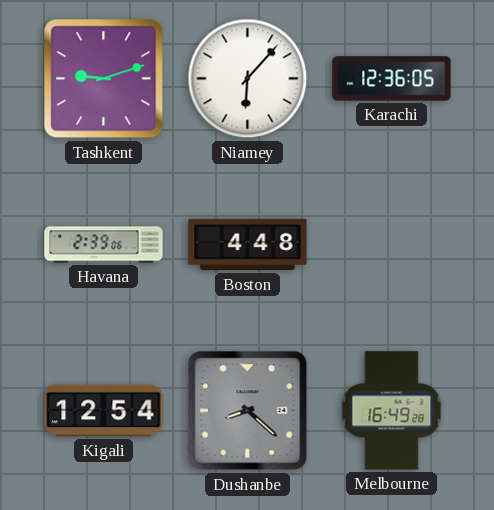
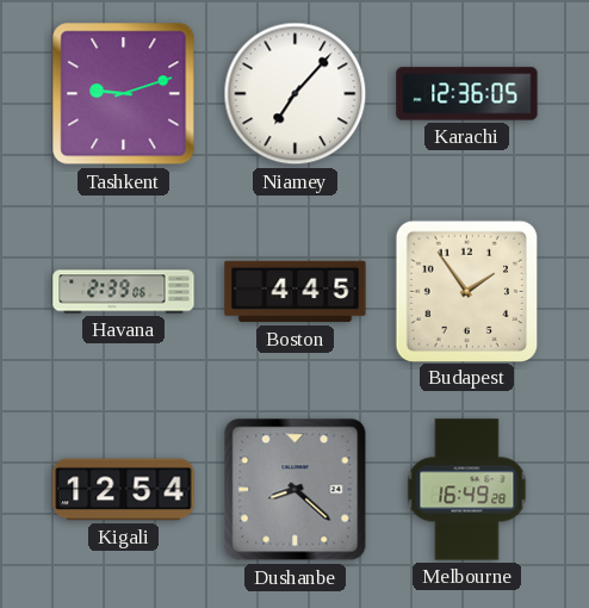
Niamey: 6:07 -> 7:07 (296, 94)
Boston: 4:48 -> 4:45 (296, 292)
Budapest: none -> 1:54 (466, 291)
